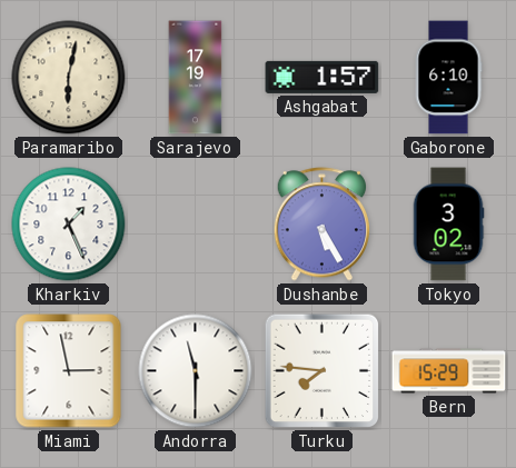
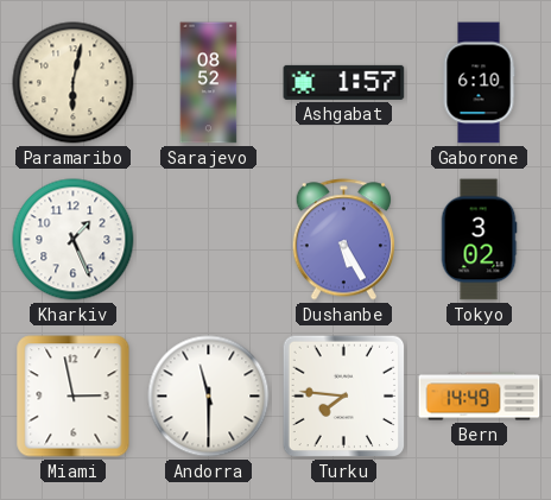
Sarajevo: 17:19 -> 08:52 (209, 83)
Bern: 15:29 -> 14:49 (480, 397)
